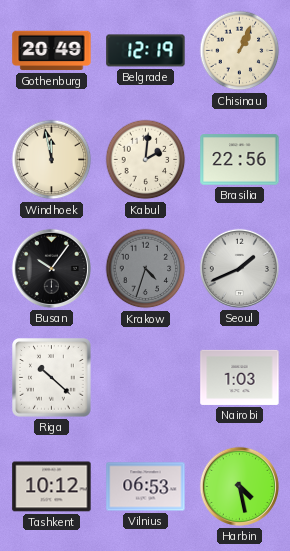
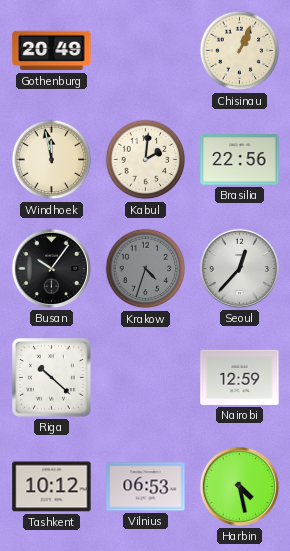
Belgrade: 12:19 -> none (146, 51)
Seoul: 1:41 -> 12:37 (239, 268)
Nairobi: 1:03 -> 12:59 (240, 377)
